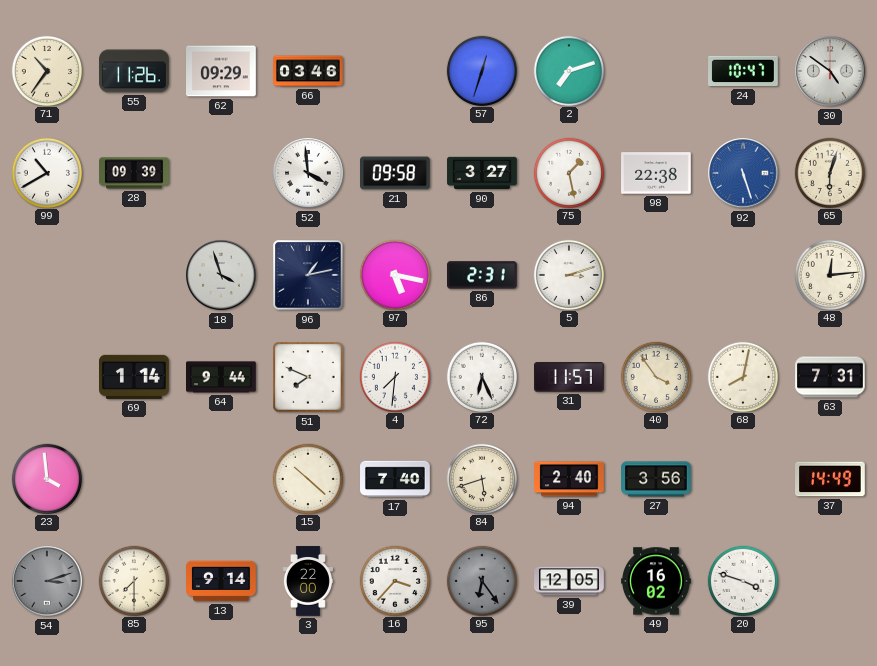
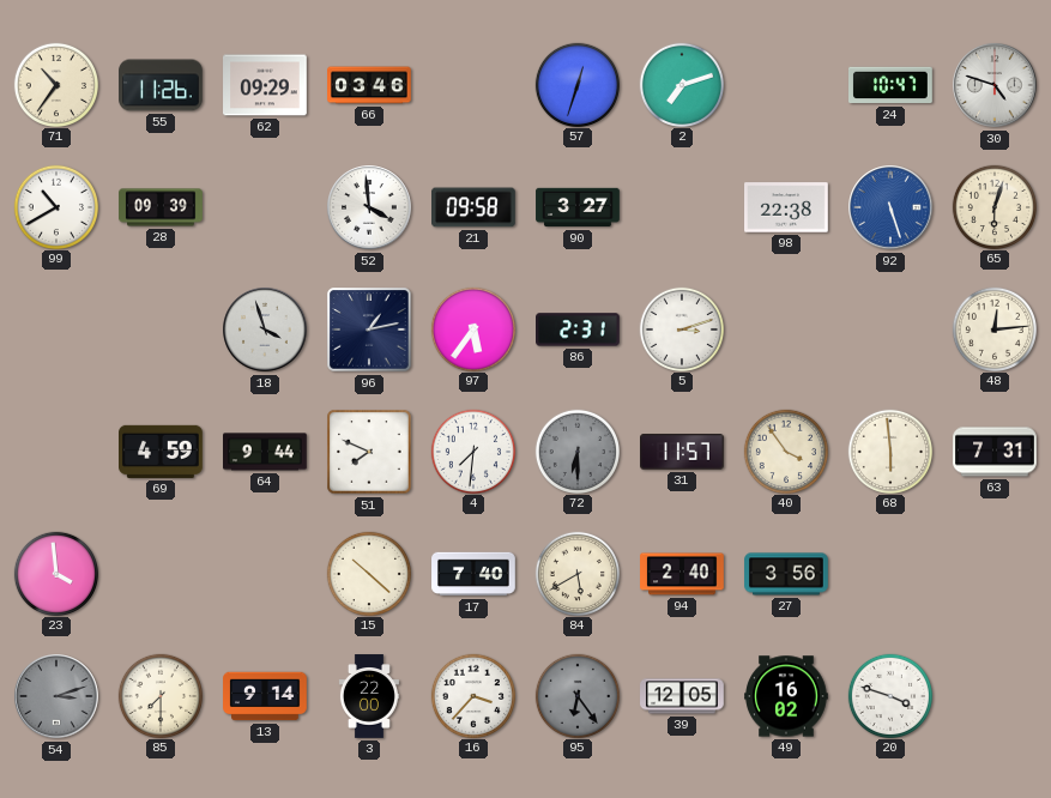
30: 4:51 -> 4:48 (995, 85)
75: 1:28 -> none (568, 172)
97: 5:17 -> 5:36 (472, 328)
69: 1:14 -> 4:59 (162, 452)
72: 6:26 -> 6:30 (576, 451)
72 dial: white -> grey (576, 451)
68: 8:02 -> 5:59 (889, 451)
84: 5:42 -> 5:40 (576, 573)
37: 14:49 -> none (831, 479)
